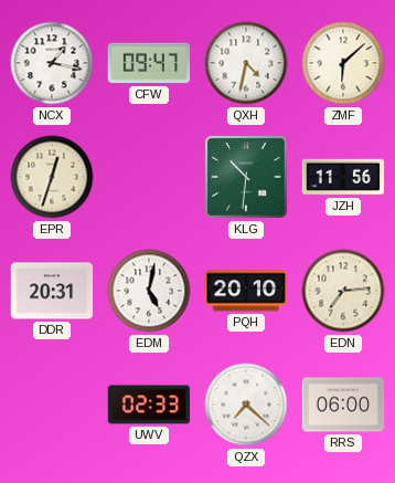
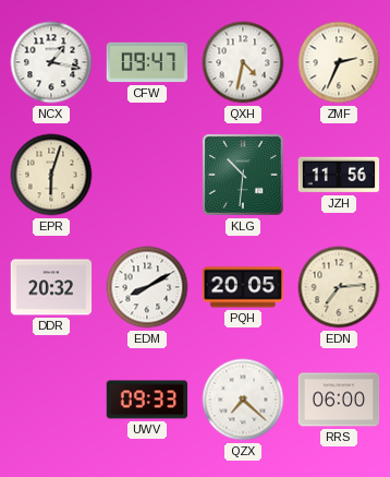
ZMF: 6:08 -> 2:34 (339, 62)
EPR: 12:33 -> 6:03 (51, 175)
DDR: 20:31 -> 20:32 (51, 287)
EDM: 5:02 -> 8:10 (147, 287)
PQH: 20:10 -> 20:05 (243, 287)
UWV: 02:33 -> 09:33 (147, 400)
